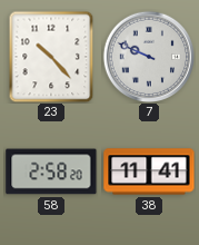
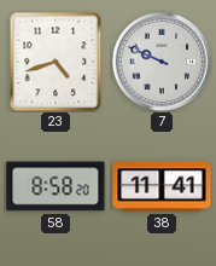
23: 10:23 -> 4:42 (56, 62)
58: 2:58 -> 8:58 (56, 186)
